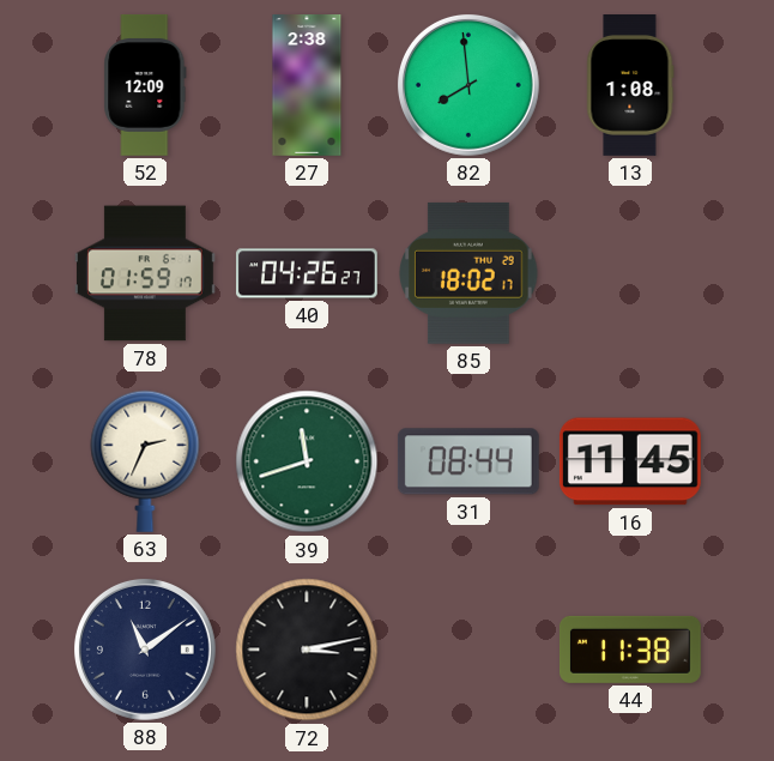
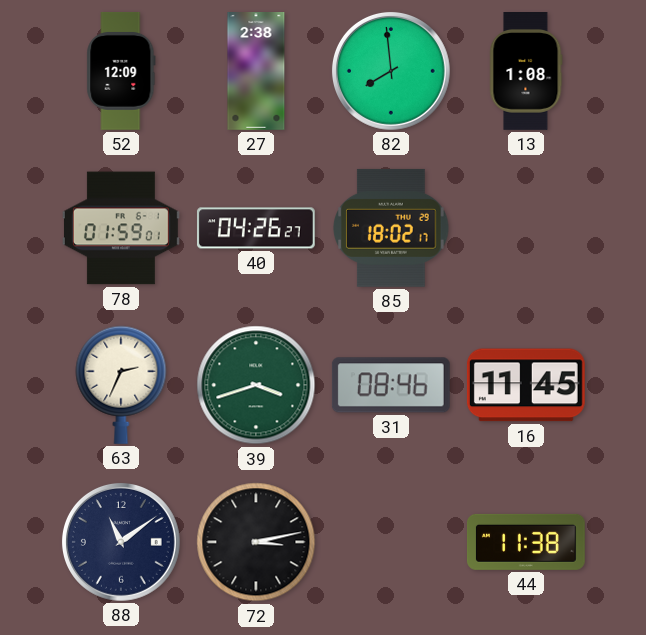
78: 01:59:17 -> 01:59:01 (121, 228)
39: 11:42 -> 3:42 (256, 385)
31: 08:44 -> 08:46 (391, 385)
